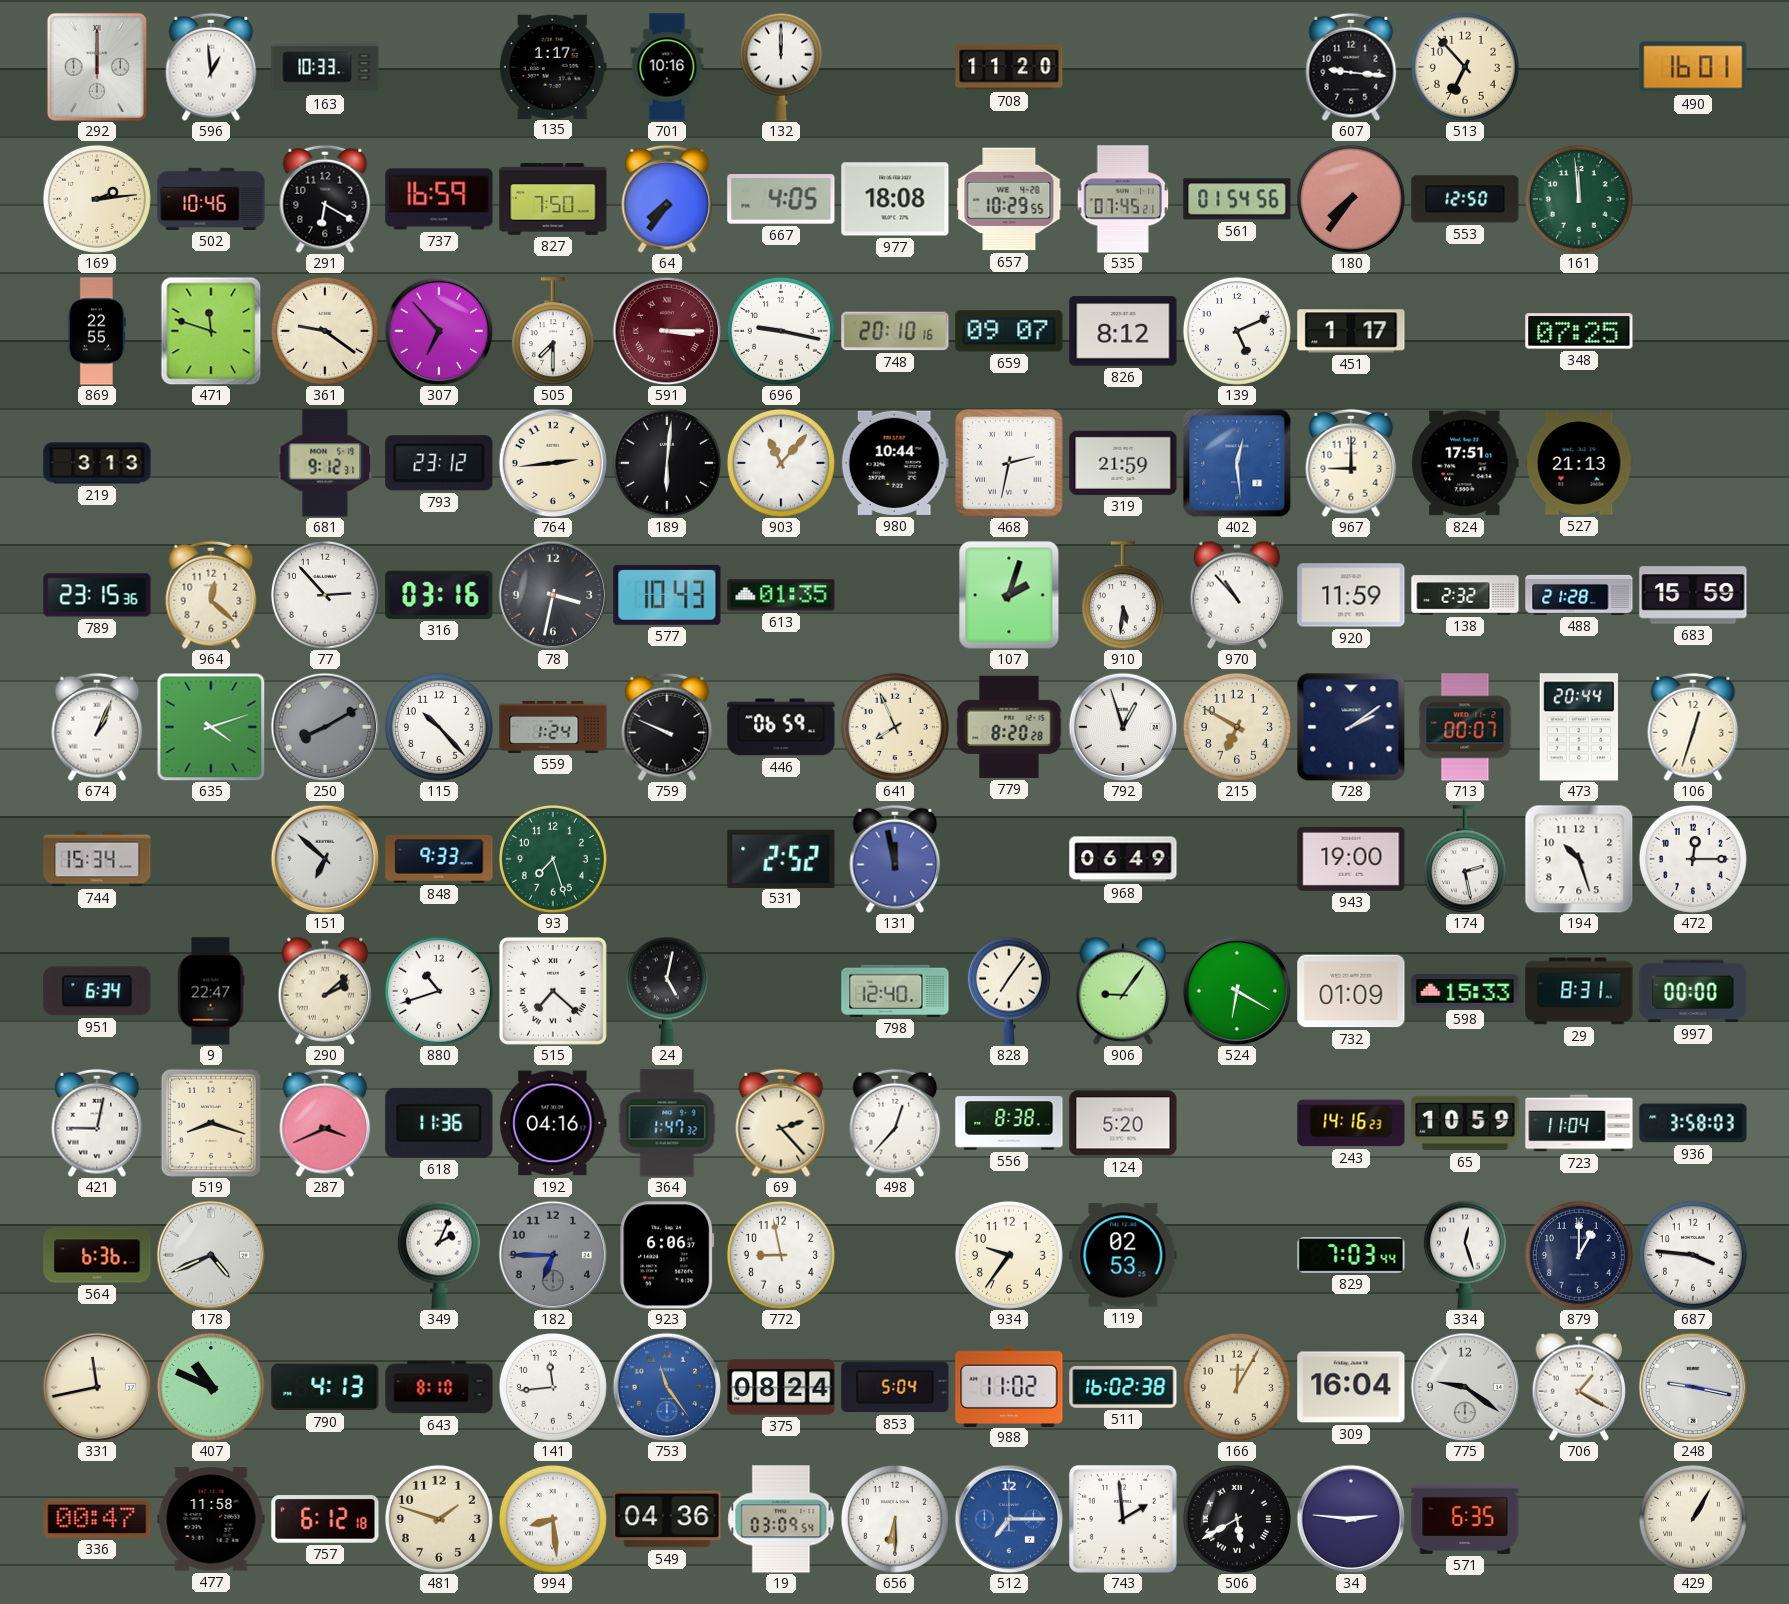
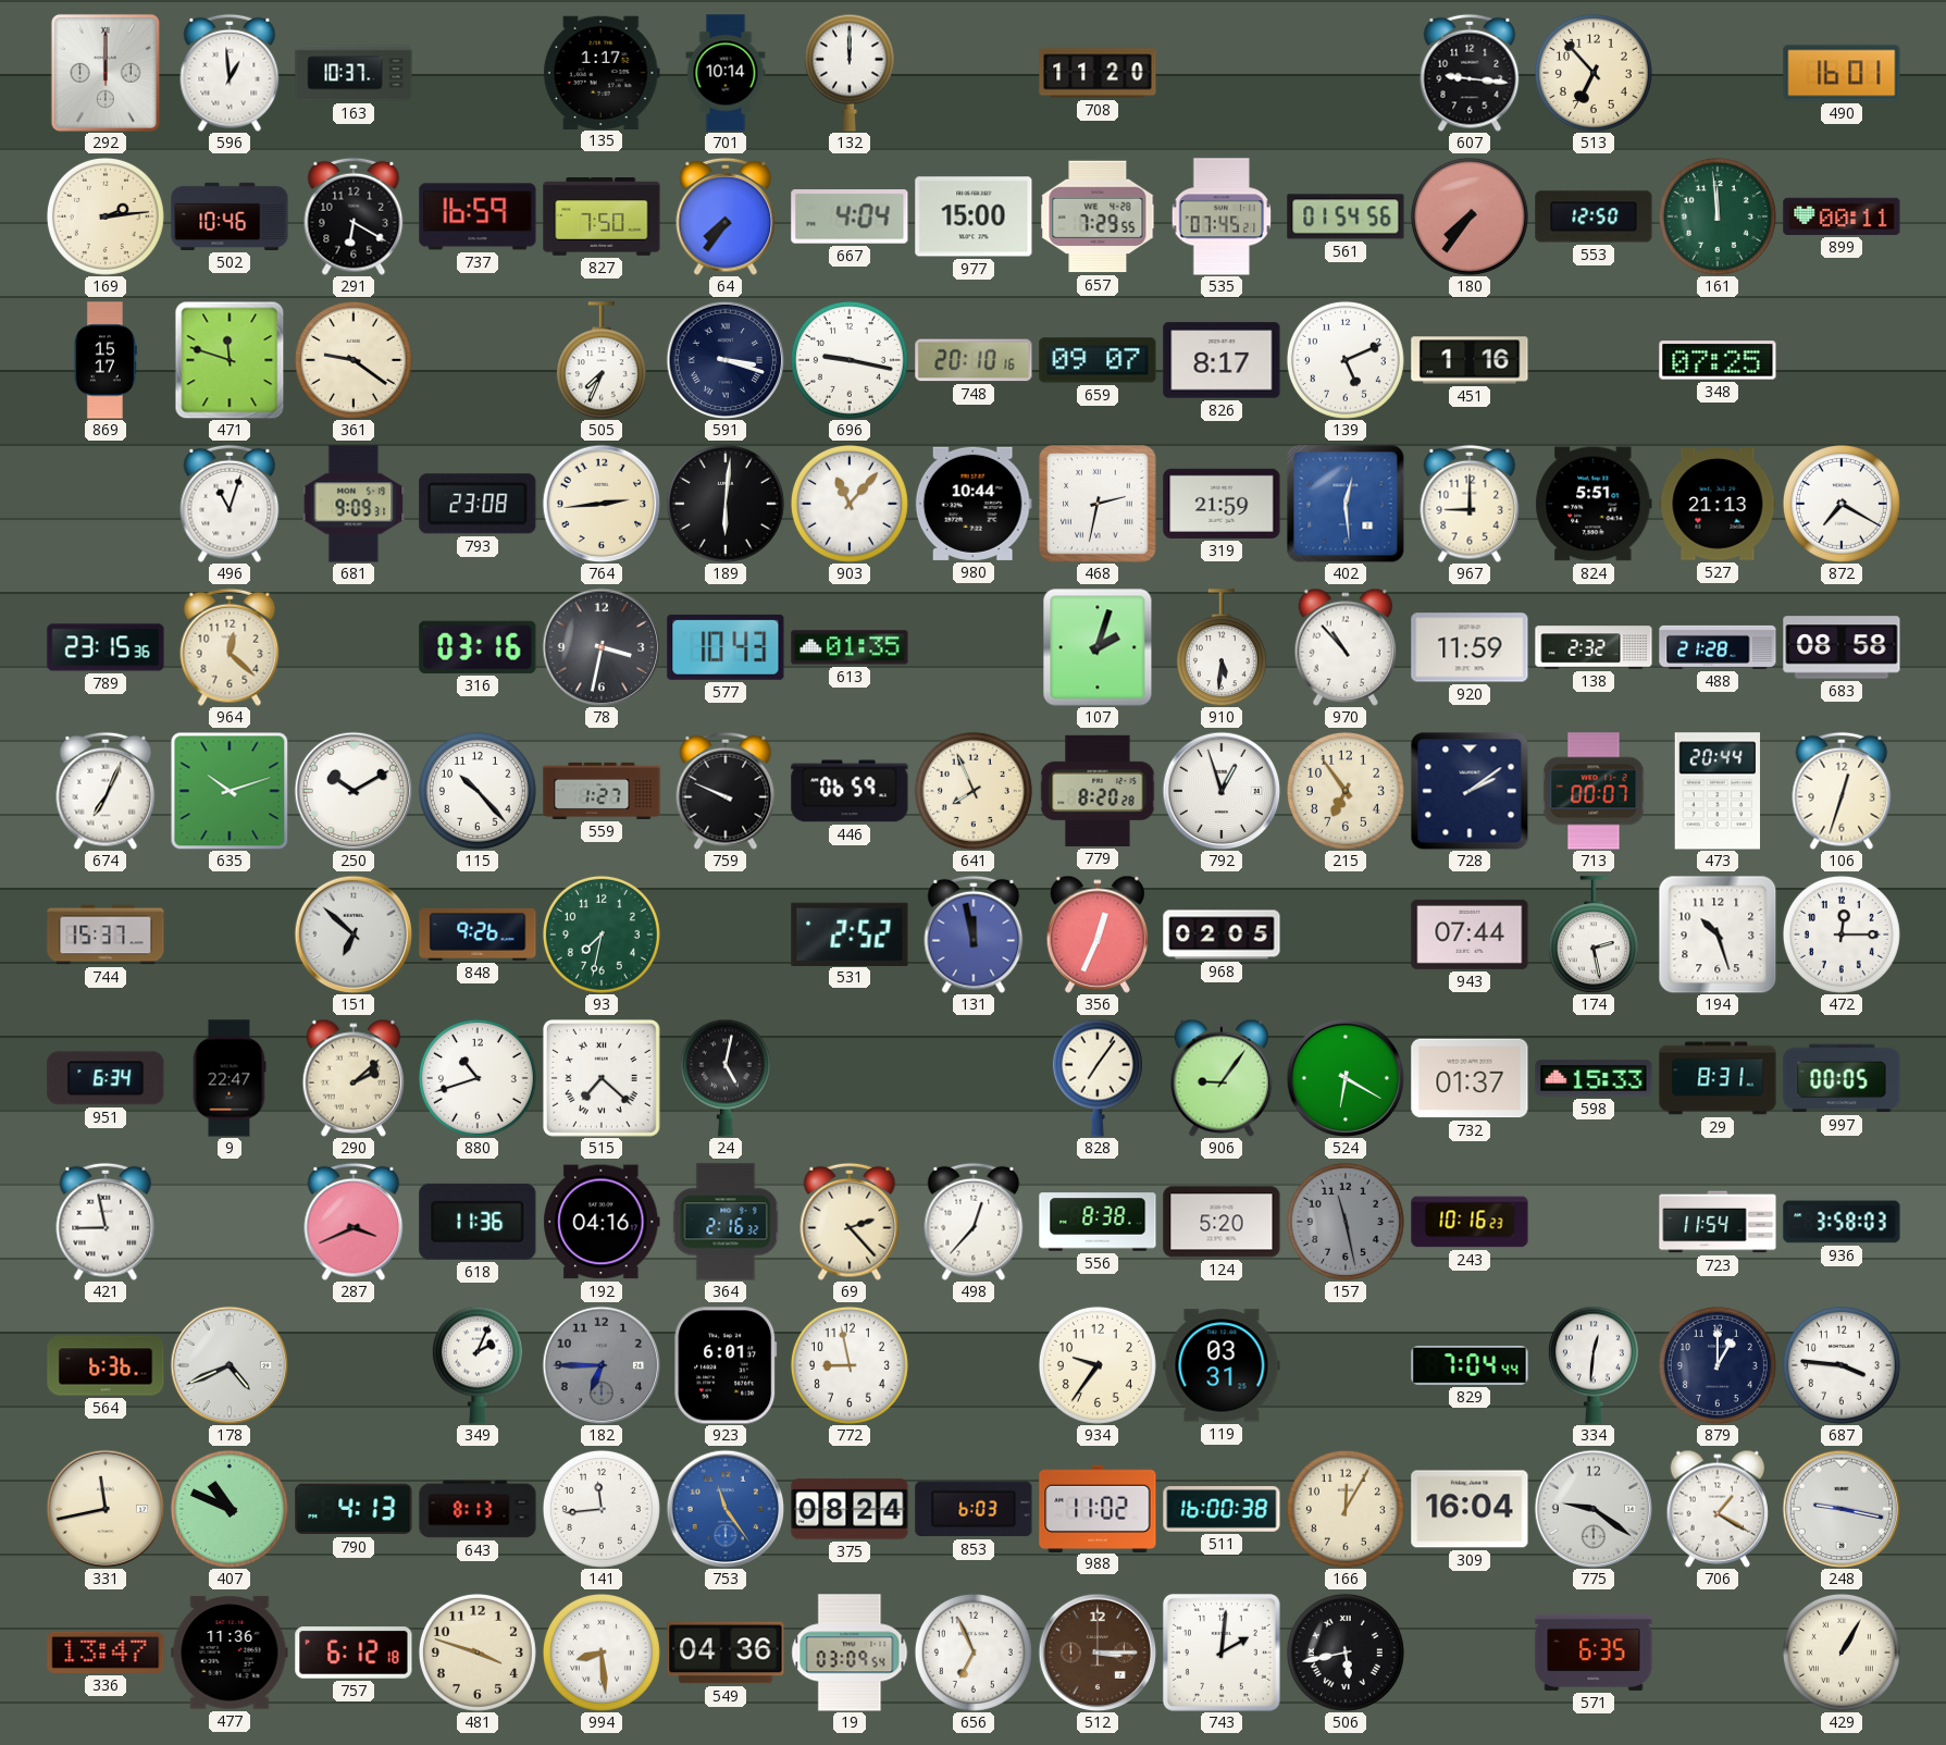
163: 10:33 -> 10:37 (354, 73)
701: 10:16 -> 10:14 (726, 73)
667: 4:05 -> 4:04 (850, 216)
977: 18:08 -> 15:00 (974, 216)
657: 10:29 -> 7:29 (1098, 216)
899: none -> 00:11 (1842, 216)
869: 22:55 -> 15:17 (106, 360)
307: 6:53 -> none (439, 331)
505: 7:30 -> 7:34 (602, 360)
591: 3:15 -> 3:18 (726, 360)
591 dial: burgundy -> navy (726, 360)
826: 8:12 -> 8:17 (1222, 360)
451: 1:17 -> 1:16 (1470, 360)
219: 3:13 -> none (97, 463)
496: none -> 11:03 (230, 504)
681: 9:12 -> 9:09 (354, 504)
793: 23:12 -> 23:08 (478, 504)
824: 17:51 -> 5:51 (1594, 504)
872: none -> 7:20 (1842, 504)
77: 2:53 -> none (325, 595)
683: 15:59 -> 08:58 (1842, 647)
674: 1:04 -> 7:04 (106, 791)
635: 4:12 -> 10:12 (230, 791)
250: 8:10 -> 10:10 (354, 791)
250 dial: grey -> white (354, 791)
559: 1:24 -> 1:27 (602, 791)
215: 6:50 -> 6:54 (1346, 791)
744: 15:34 -> 15:37 (106, 935)
848: 9:33 -> 9:26 (478, 935)
93: 7:27 -> 7:32 (602, 935)
356: none -> 12:34 (1096, 935)
968: 06:49 -> 02:05 (1222, 935)
943: 19:00 -> 07:44 (1470, 935)
798: 12:40 -> none (895, 991)
732: 01:09 -> 01:37 (1470, 1078)
997: 00:00 -> 00:05 (1842, 1078)
421: 9:02 -> 8:58 (106, 1222)
519: 8:18 -> none (211, 1123)
364: 1:47 -> 2:16 (726, 1222)
157: none -> 11:28 (1346, 1222)
243: 14:16 -> 10:16 (1470, 1222)
65: 10:59 -> none (1465, 1123)
723: 11:04 -> 11:54 (1718, 1222)
923: 6:06 -> 6:01 (726, 1365)
119: 02:53 -> 03:31 (1222, 1365)
829: 7:03 -> 7:04 (1470, 1366)
334: 12:27 -> 12:31 (1594, 1365)
643: 8:10 -> 8:13 (478, 1509)
853: 5:04 -> 6:03 (974, 1509)
511: 16:02 -> 16:00 (1222, 1510)
336: 00:47 -> 13:47 (106, 1653)
477: 11:58 -> 11:36 (230, 1653)
481: 1:48 -> 3:48 (478, 1653)
656: 6:30 -> 6:56 (974, 1653)
512: 7:15 -> 3:15 (1098, 1653)
512 dial: blue -> brown (1098, 1653)
743: 1:59 -> 2:01 (1222, 1653)
506: 5:40 -> 5:43 (1346, 1653)
34: 2:46 -> none (1351, 1519)
